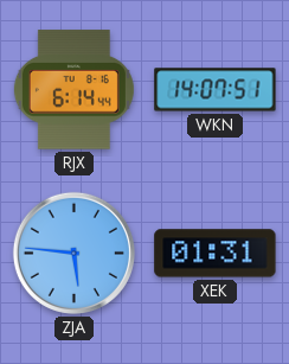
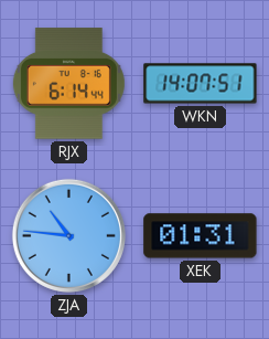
ZJA: 5:46 -> 10:46 (68, 235)
